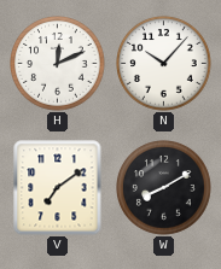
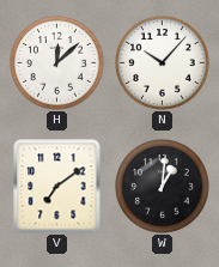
H: 12:11 -> 12:08 (57, 63)
W: 8:10 -> 1:01 (163, 187)
